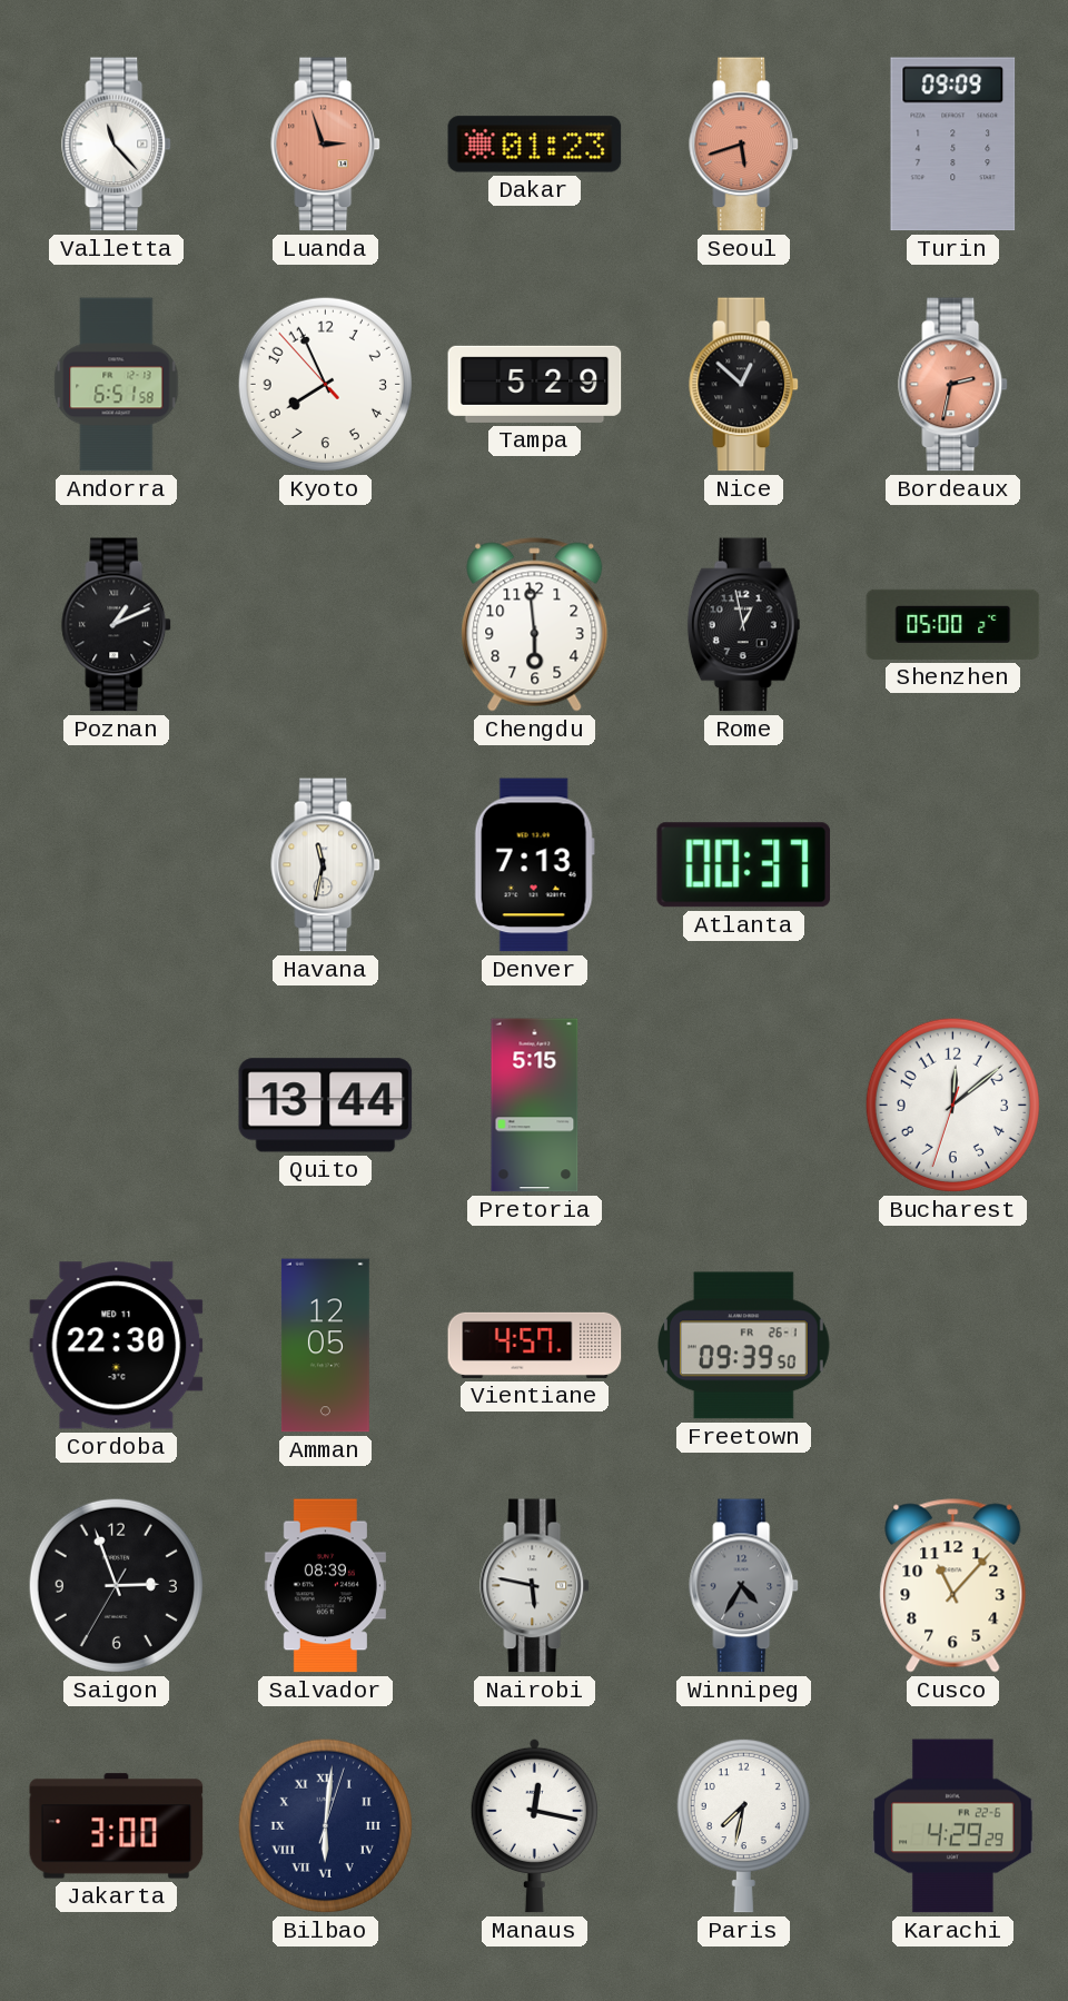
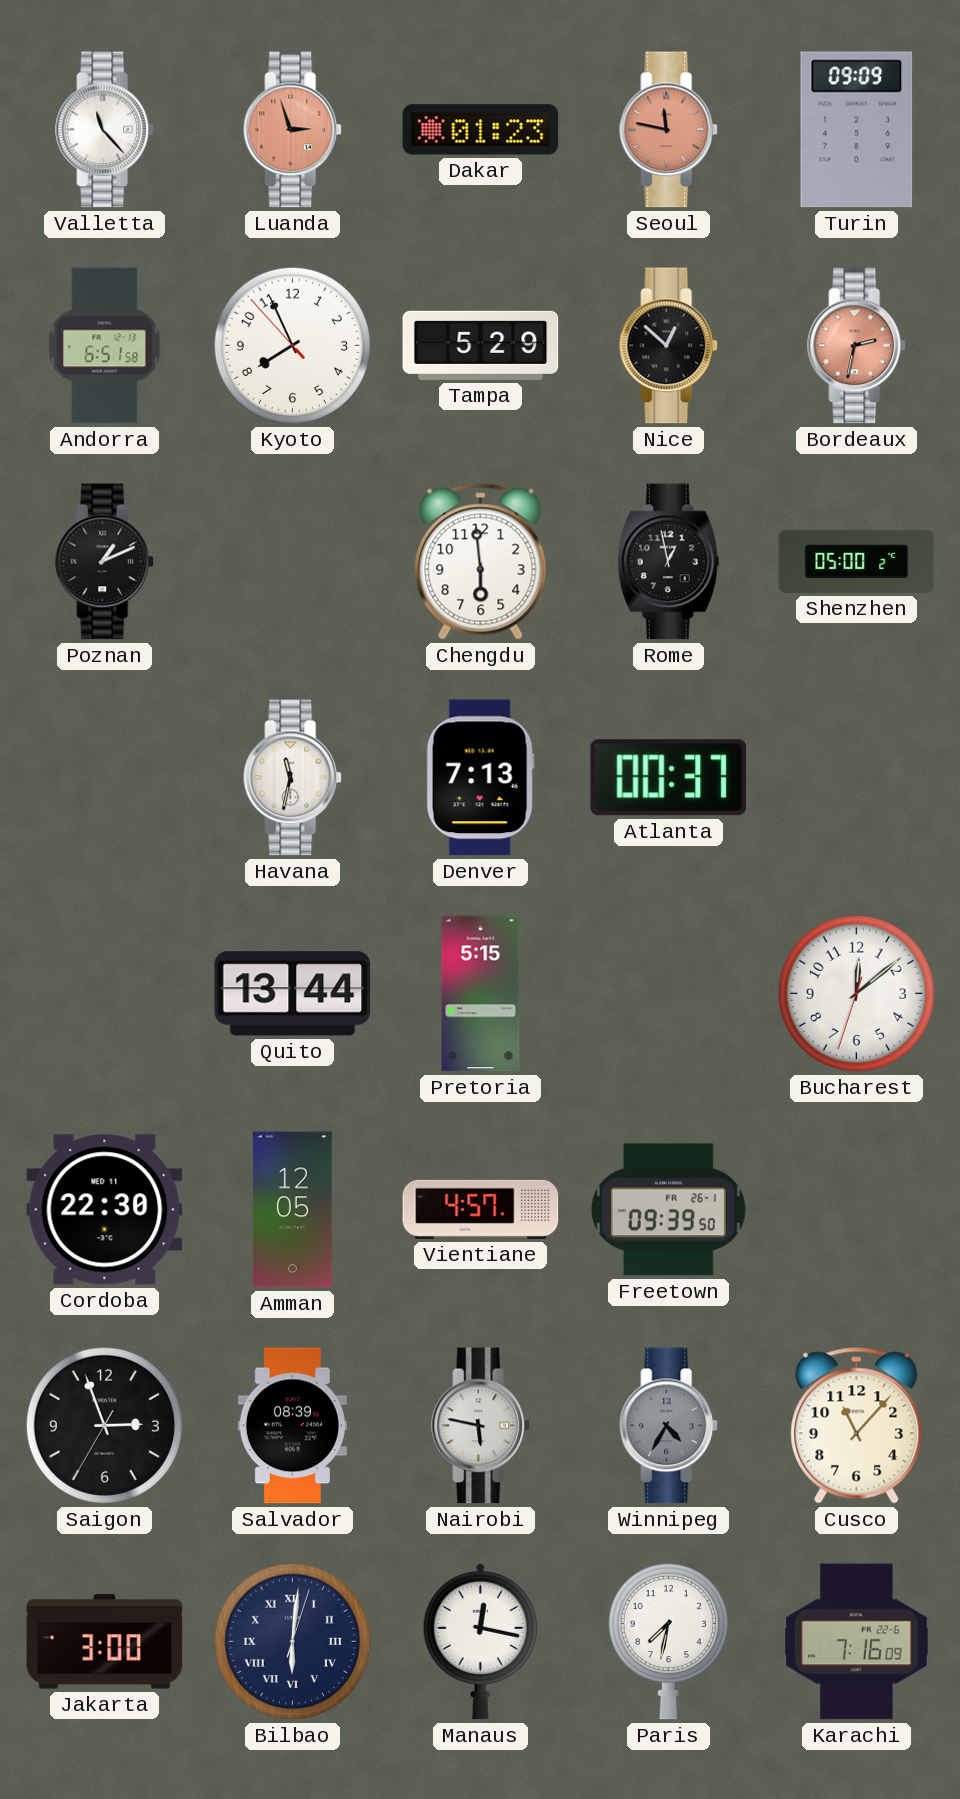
Seoul: 5:42 -> 11:47 (669, 130)
Karachi: 4:29 -> 7:16 (857, 1642)
